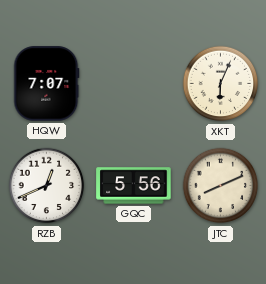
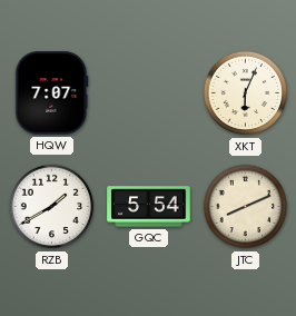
RZB: 12:41 -> 1:40 (52, 207)
GQC: 5:56 -> 5:54 (149, 207)
